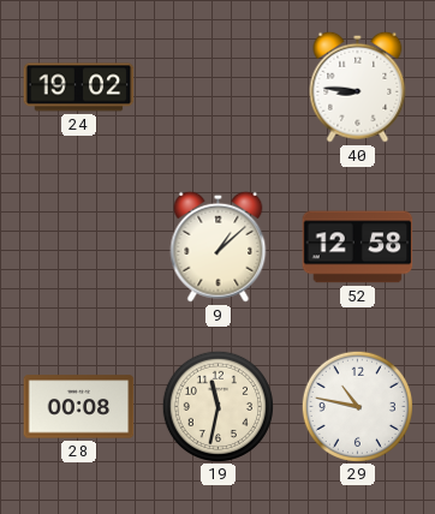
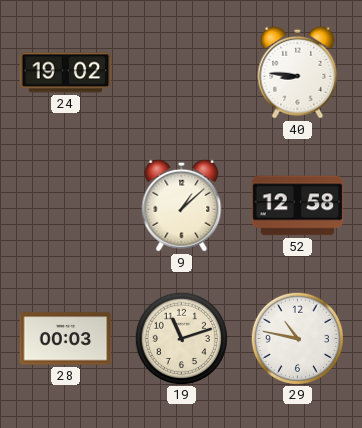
28: 00:08 -> 00:03 (66, 339)
19: 11:32 -> 11:12 (181, 338)
